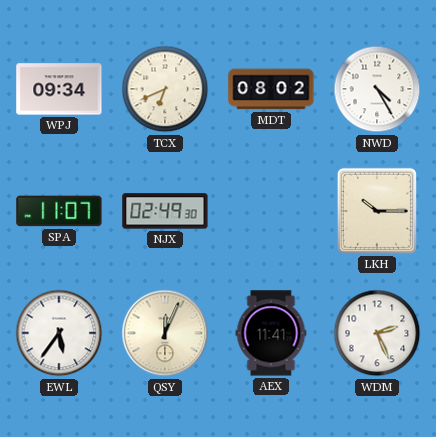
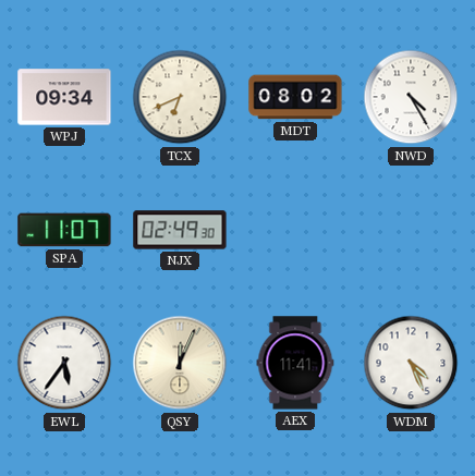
LKH: 10:15 -> none (377, 211)
WDM: 2:26 -> 4:26 (411, 363)
